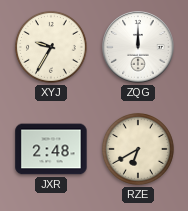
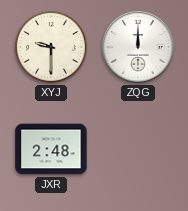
XYJ: 9:35 -> 9:30 (51, 47)
RZE: 6:40 -> none (138, 149)
